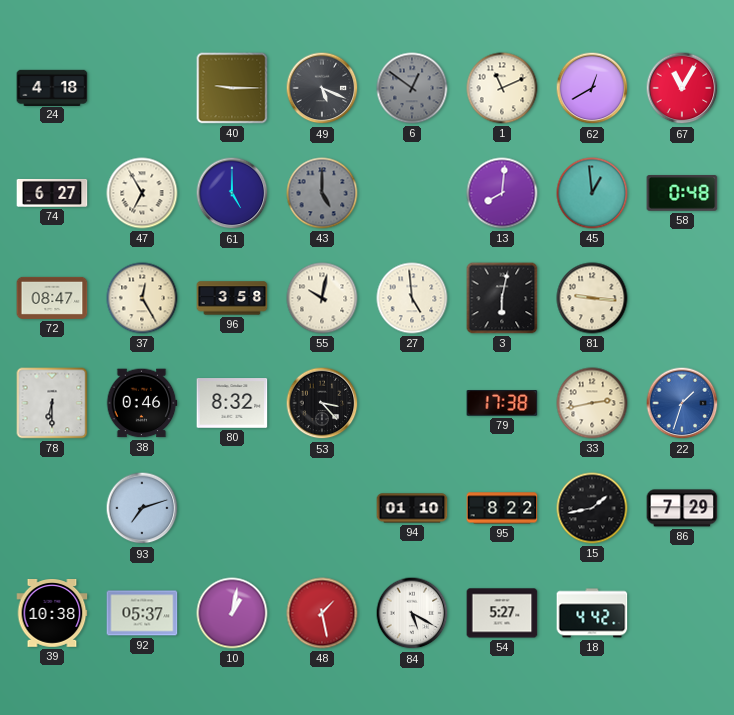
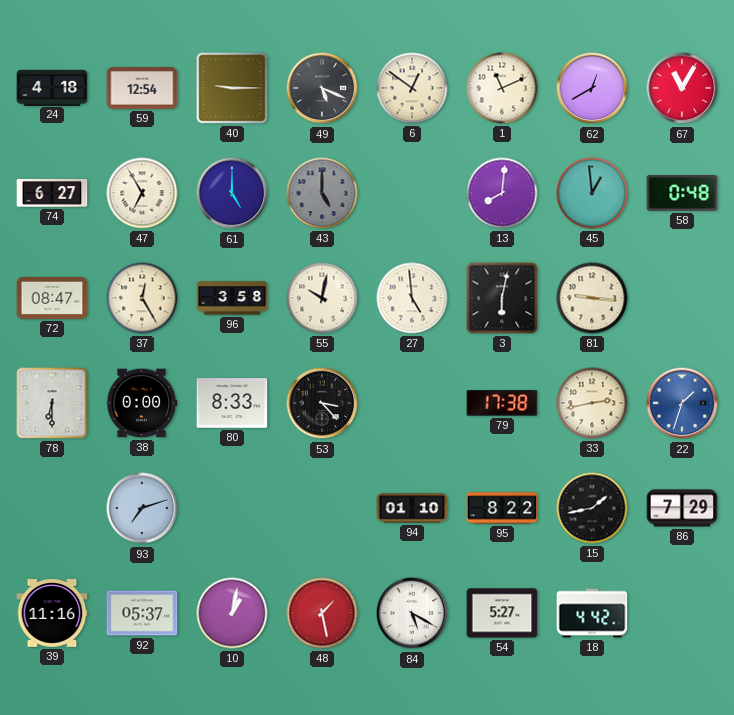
59: none -> 12:54 (142, 89)
6 dial: grey -> cream (412, 88)
38: 0:46 -> 0:00 (142, 403)
80: 8:32 -> 8:33 (232, 403)
39: 10:38 -> 11:16 (52, 614)
